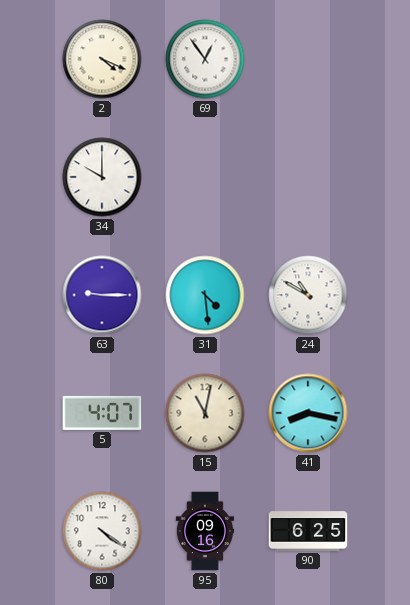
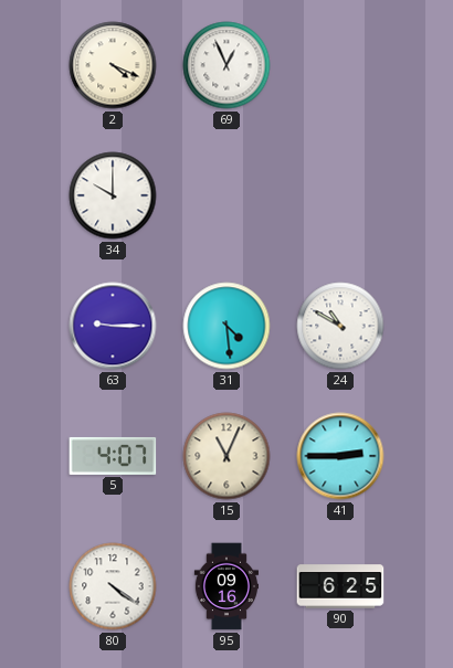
69: 12:54 -> 12:56 (227, 65)
15: 11:02 -> 11:04 (227, 456)
41: 8:17 -> 2:45 (340, 456)
